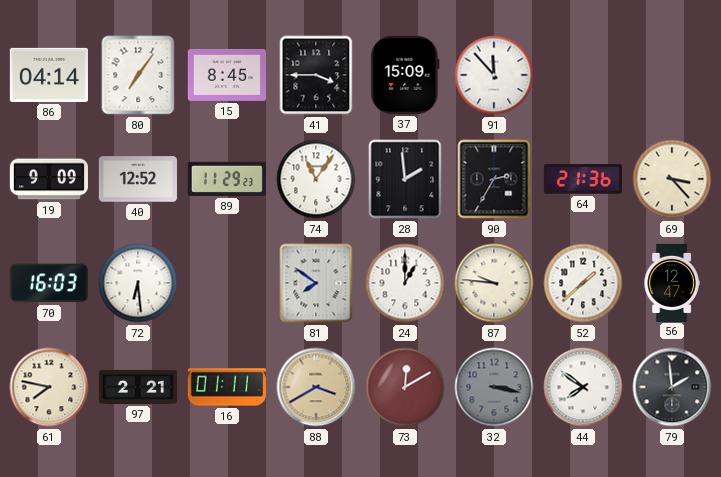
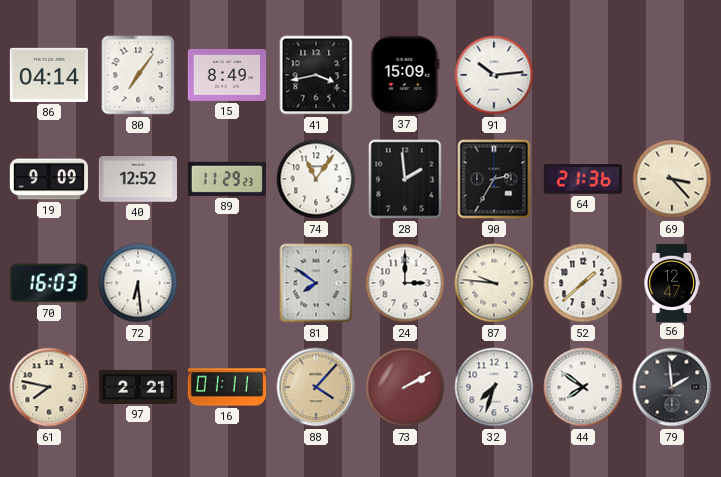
15: 8:45 -> 8:49 (227, 75)
41: 3:45 -> 3:43 (316, 75)
91: 11:53 -> 10:14 (494, 75)
24: 1:00 -> 3:00 (405, 283)
88: 3:40 -> 4:07 (316, 387)
73: 12:10 -> 2:10 (405, 387)
32: 3:17 -> 7:33 (494, 387)
32 dial: grey -> white (494, 387)
